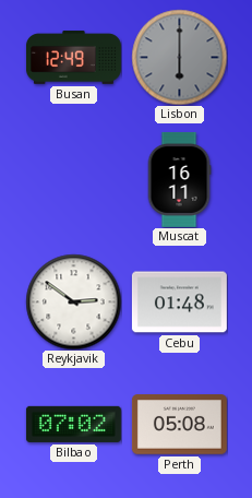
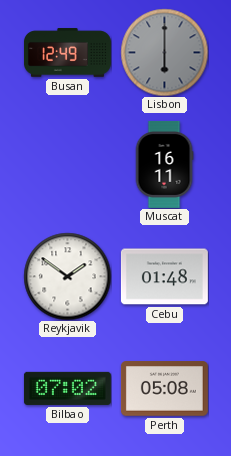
Reykjavik: 2:51 -> 1:51 (67, 276)
